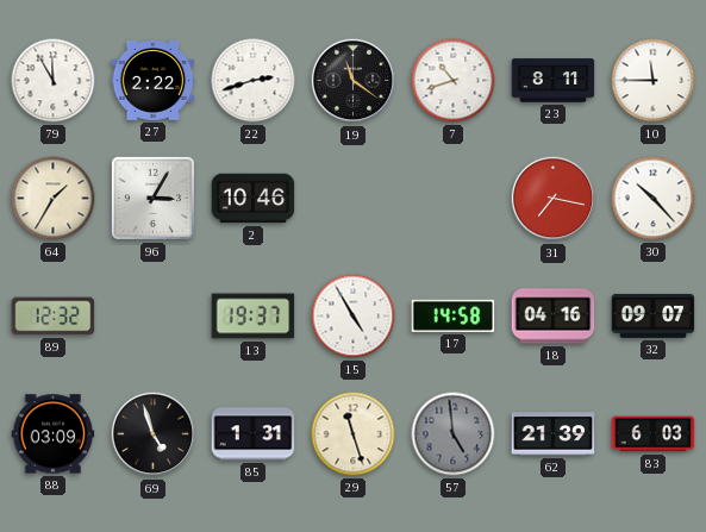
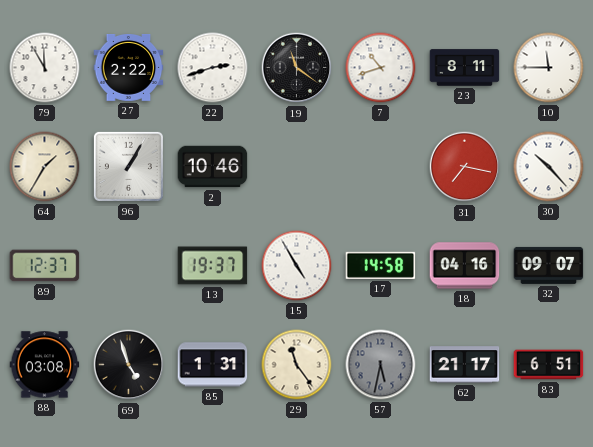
96: 3:05 -> 1:05 (128, 166)
89: 12:32 -> 12:37 (45, 266)
88: 03:09 -> 03:08 (45, 365)
29: 11:27 -> 11:24 (297, 365)
57: 4:59 -> 5:32 (381, 365)
62: 21:39 -> 21:17 (465, 365)
83: 6:03 -> 6:51 (549, 365)
